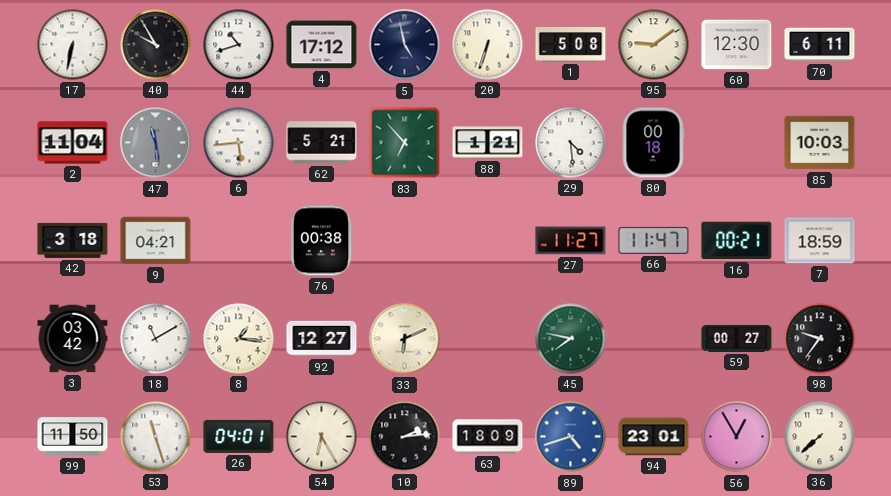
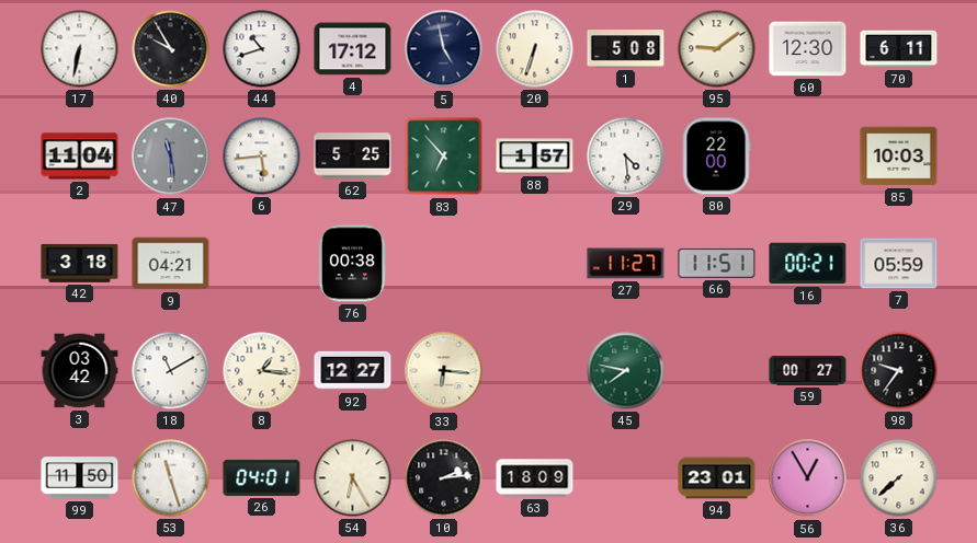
62: 5:21 -> 5:25 (353, 157)
88: 1:21 -> 1:57 (535, 157)
80: 00:18 -> 22:00 (716, 157)
66: 11:47 -> 11:51 (717, 263)
7: 18:59 -> 05:59 (899, 264)
33: 6:11 -> 6:16 (444, 371)
89: 4:42 -> none (571, 437)
